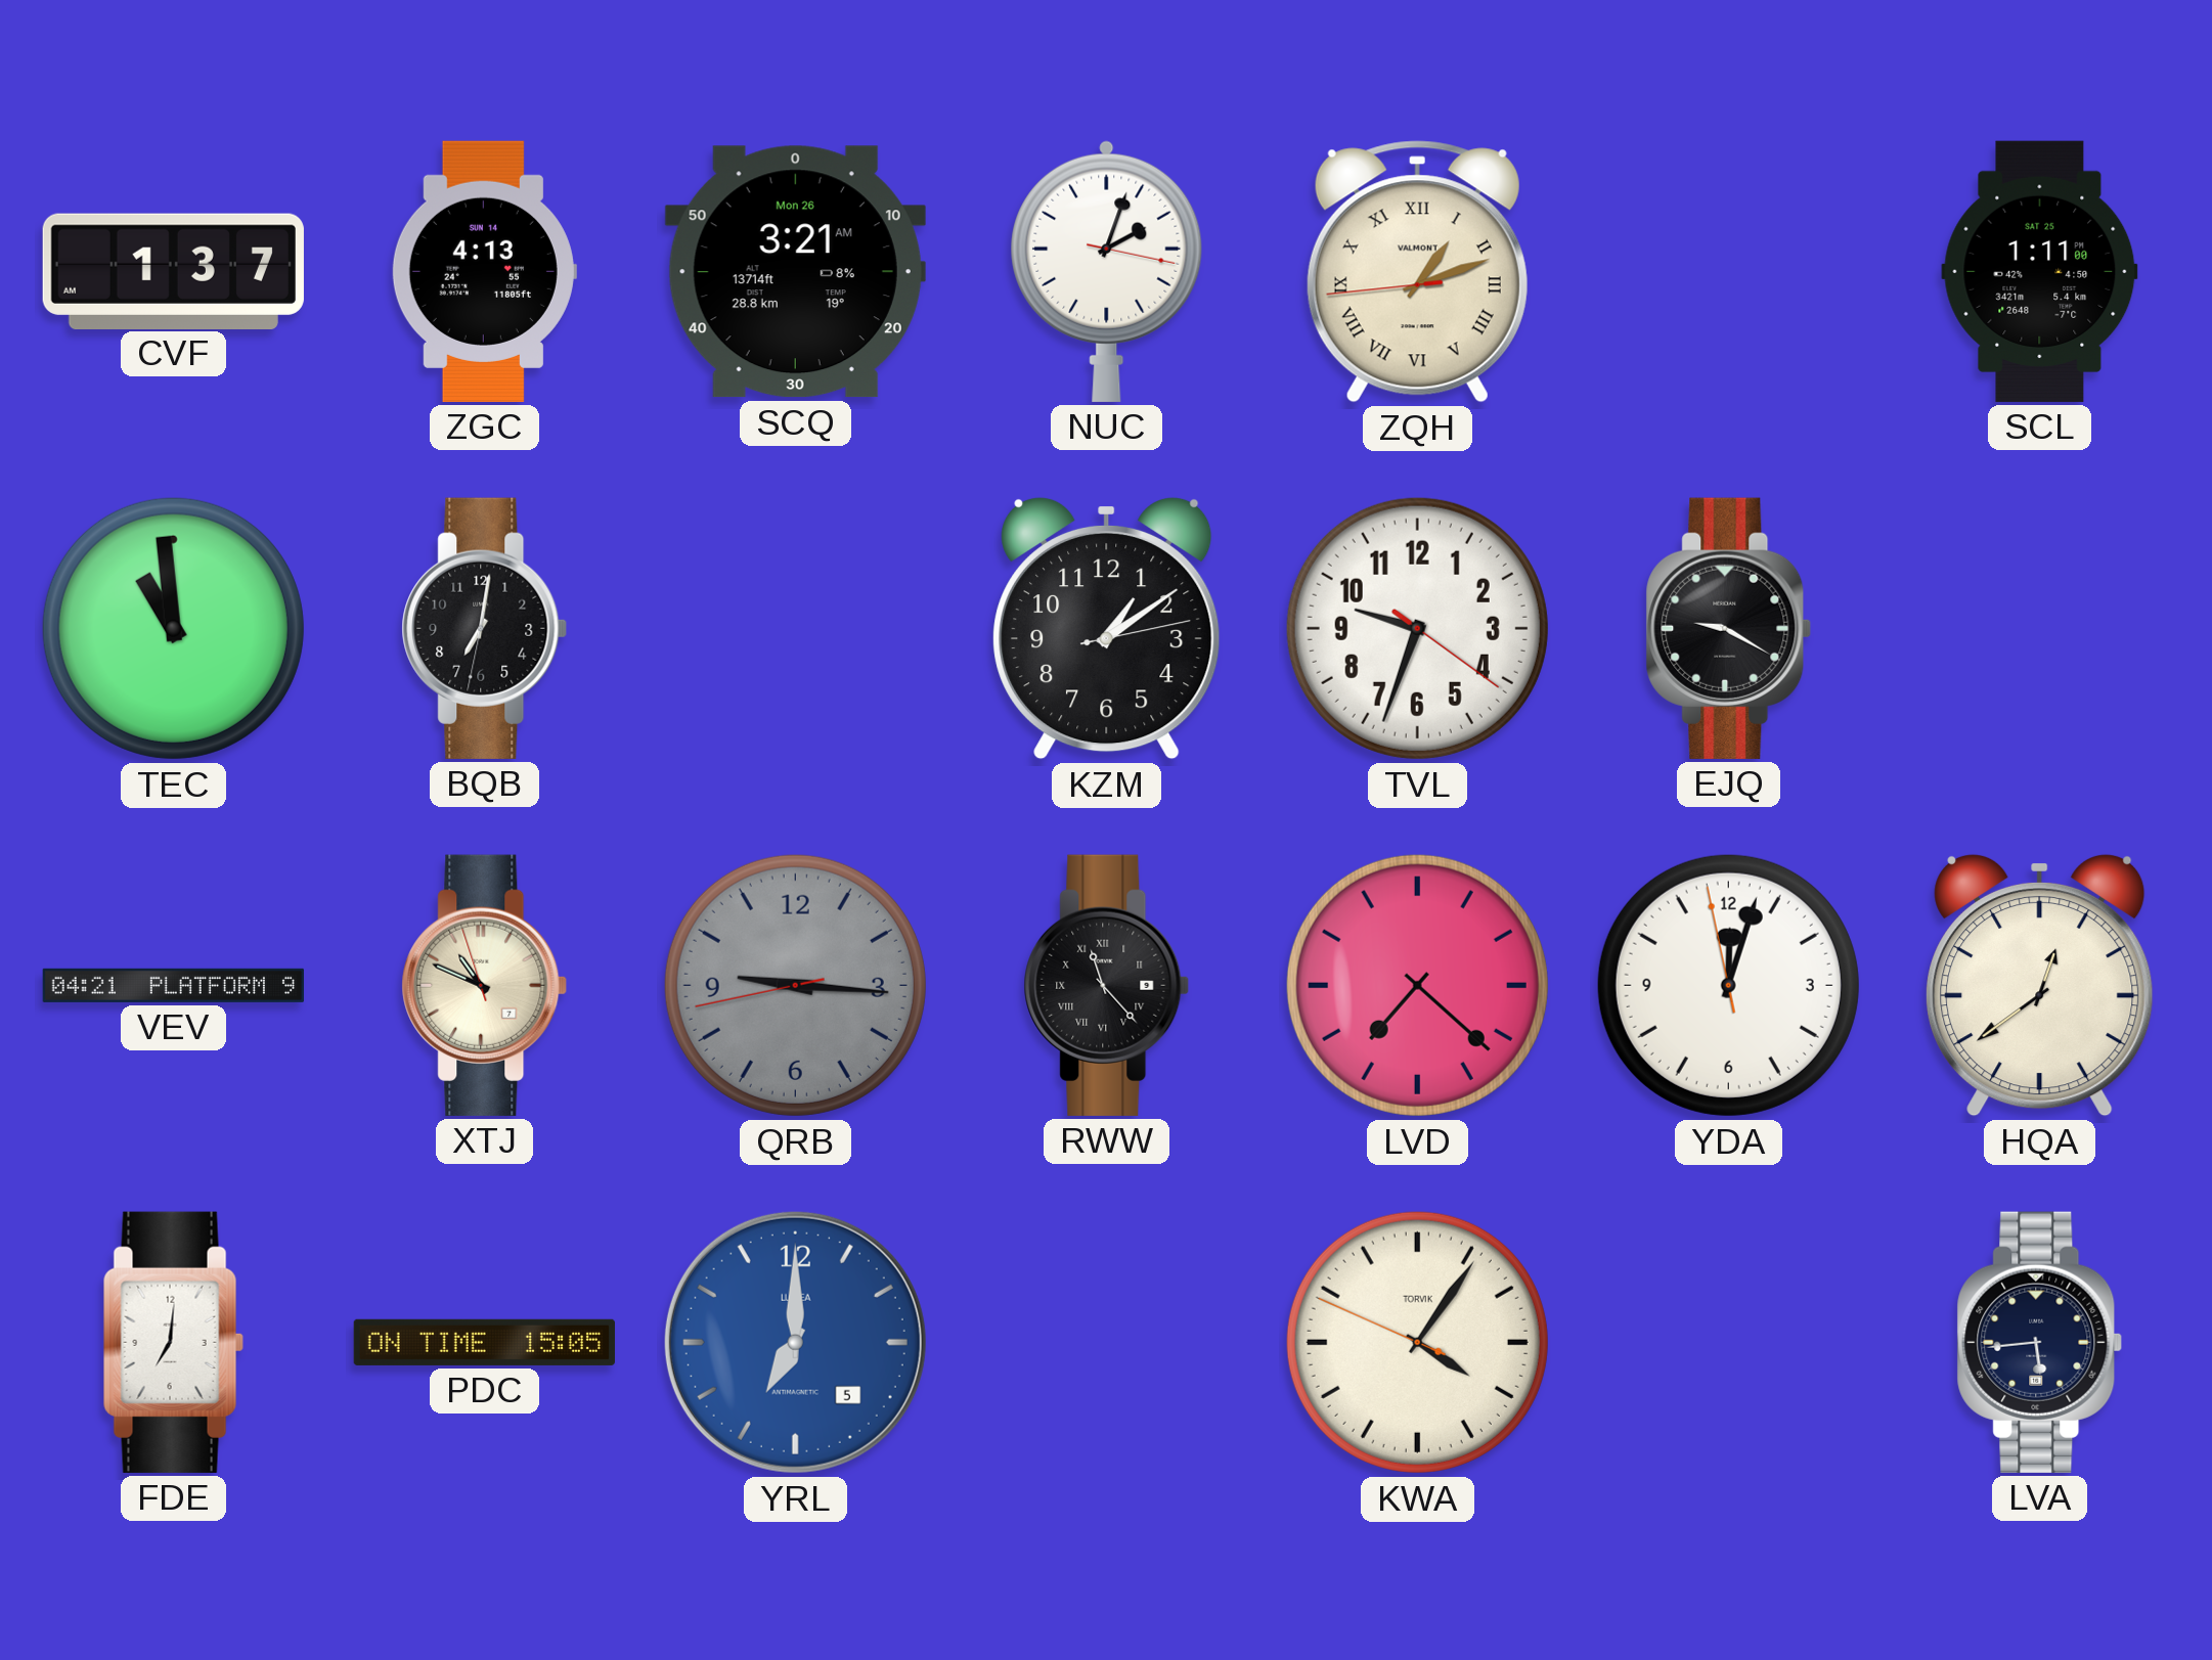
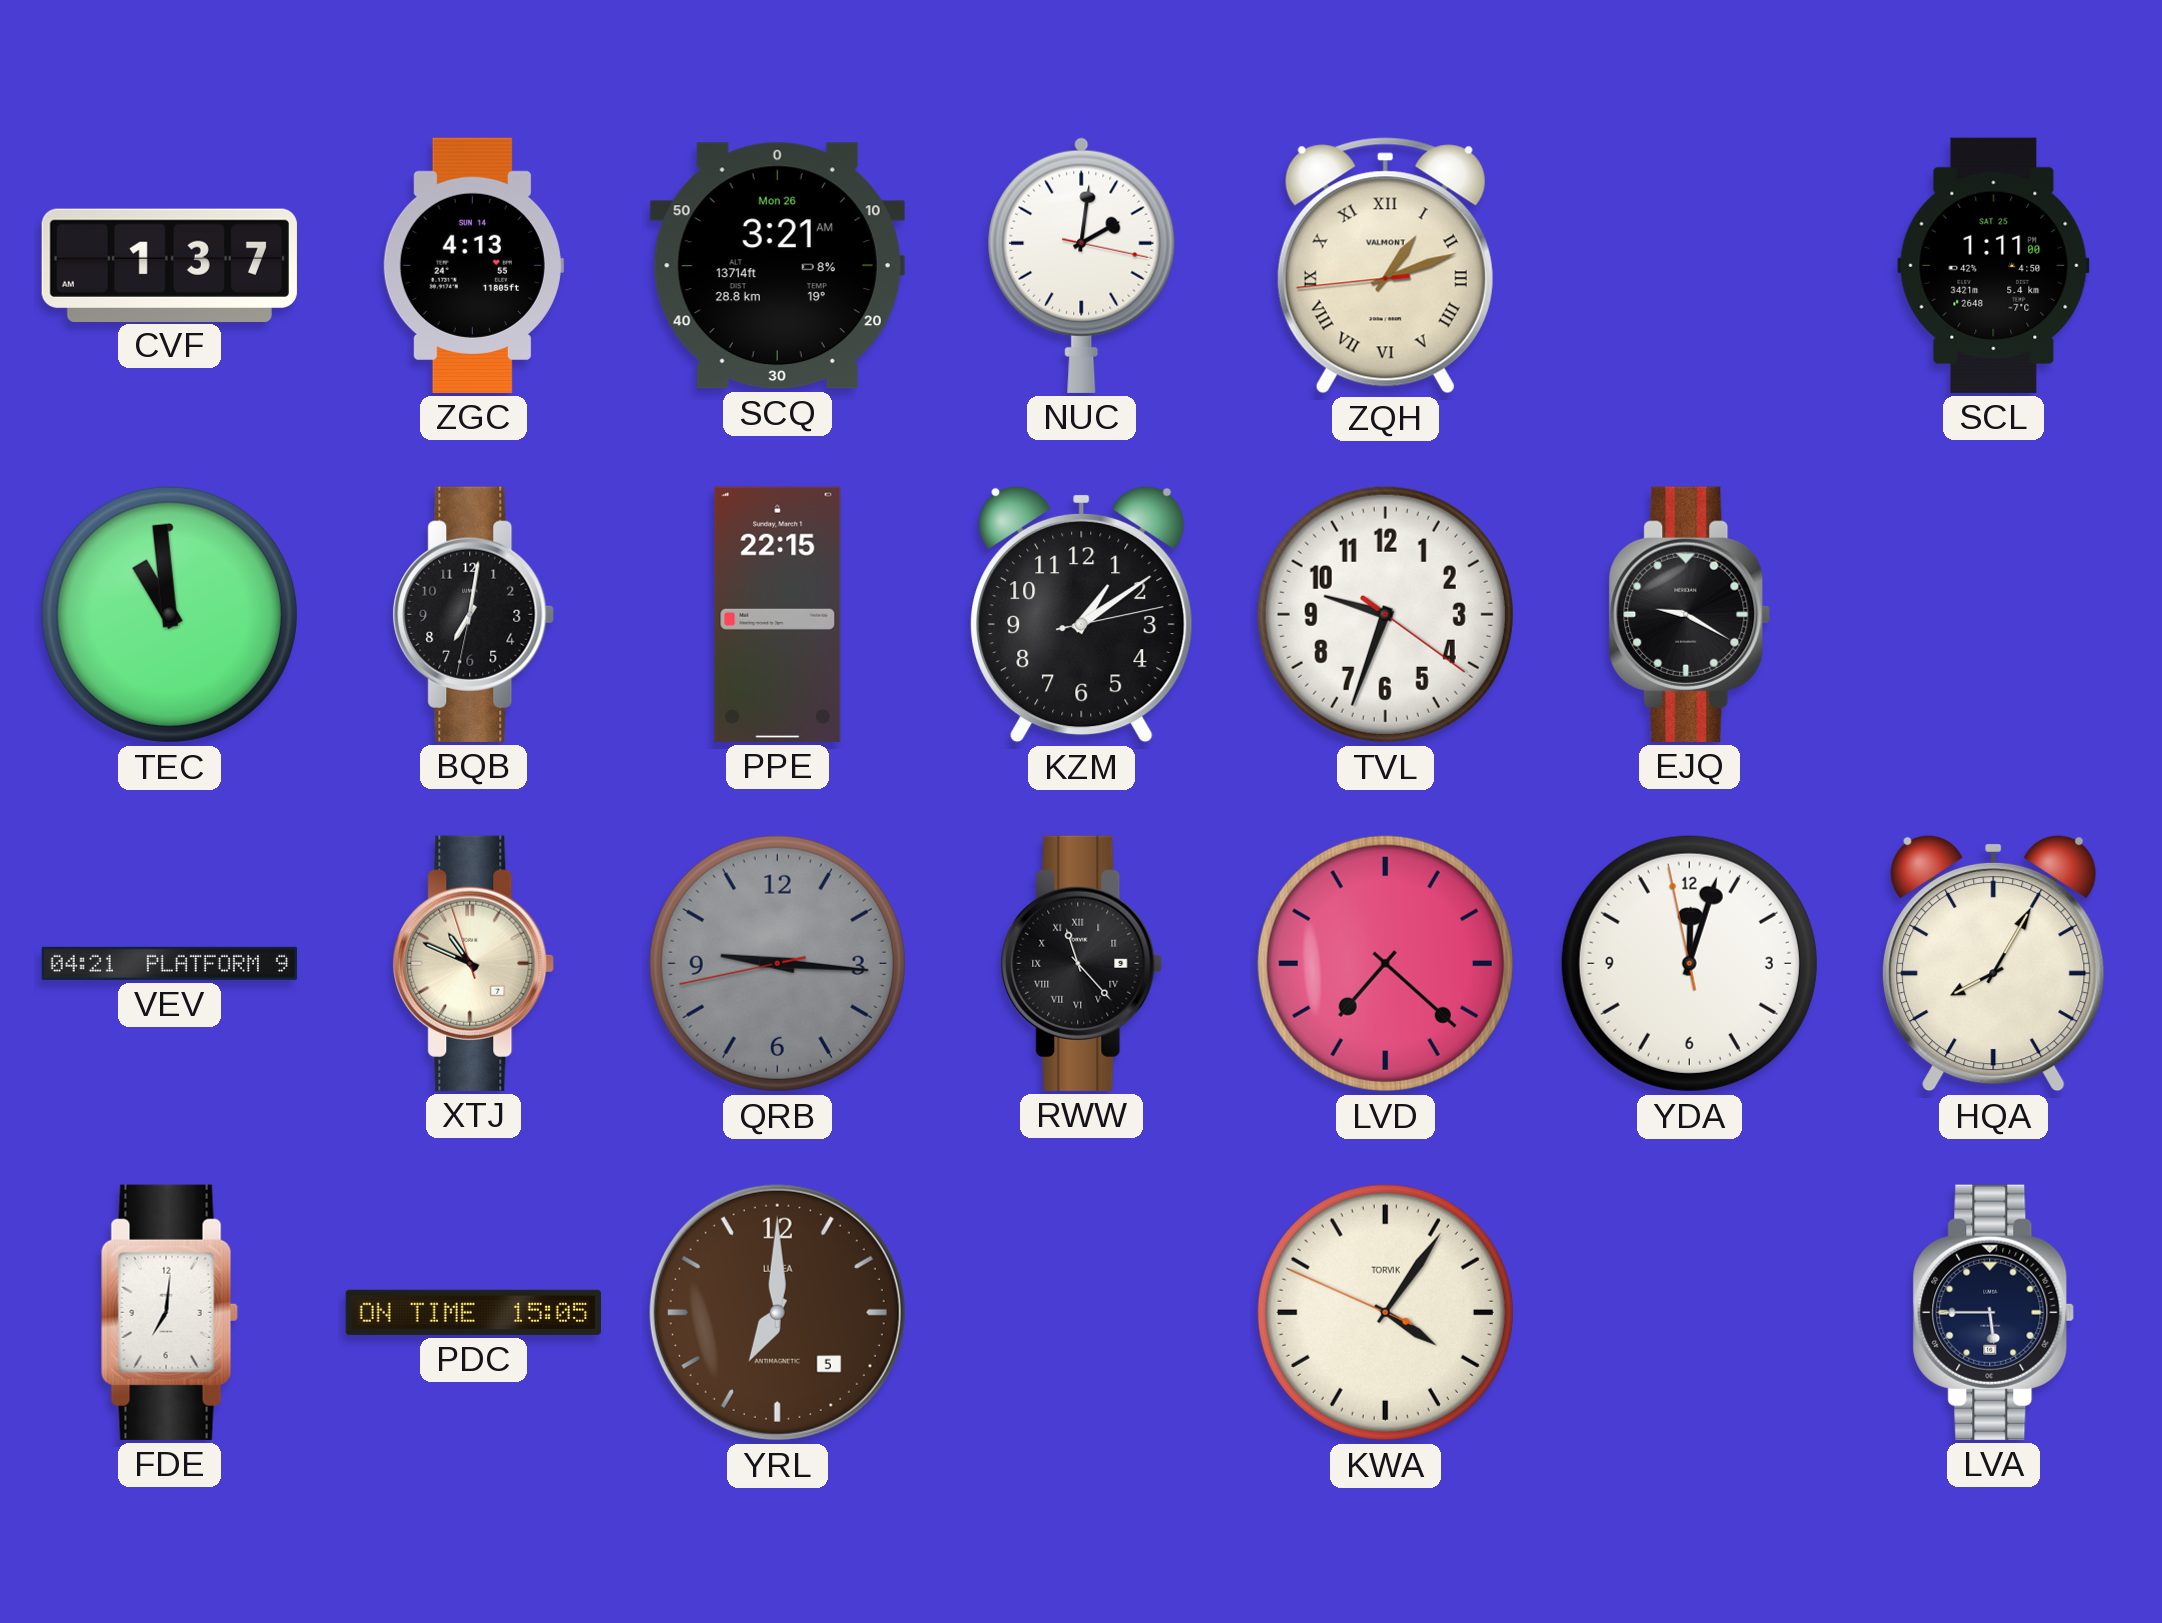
NUC: 2:03 -> 2:01 (1082, 265)
PPE: none -> 22:15 (778, 614)
HQA: 12:39 -> 8:05 (1994, 963)
YRL dial: blue -> brown (777, 1312)
LVA: 5:44 -> 5:45 (1994, 1312)
